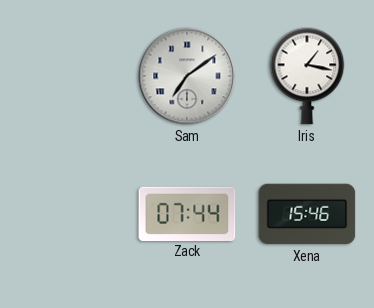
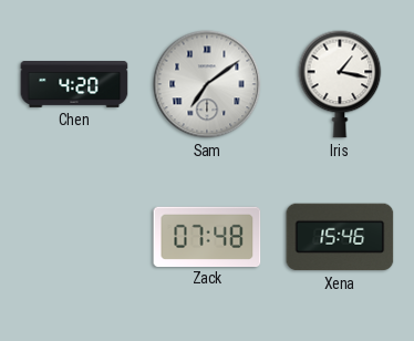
Chen: none -> 4:20 (74, 85)
Zack: 07:44 -> 07:48 (207, 236)
